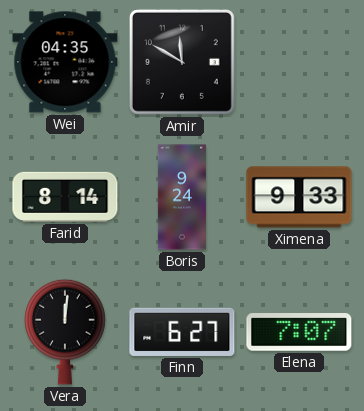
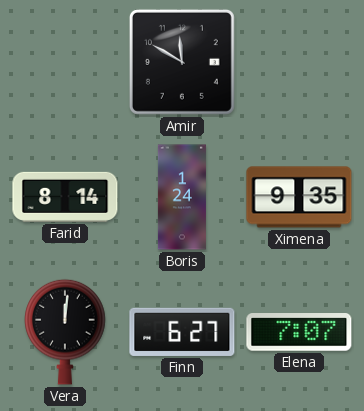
Wei: 04:35 -> none (65, 62)
Boris: 9:24 -> 1:24 (182, 197)
Ximena: 9:33 -> 9:35 (299, 197)
